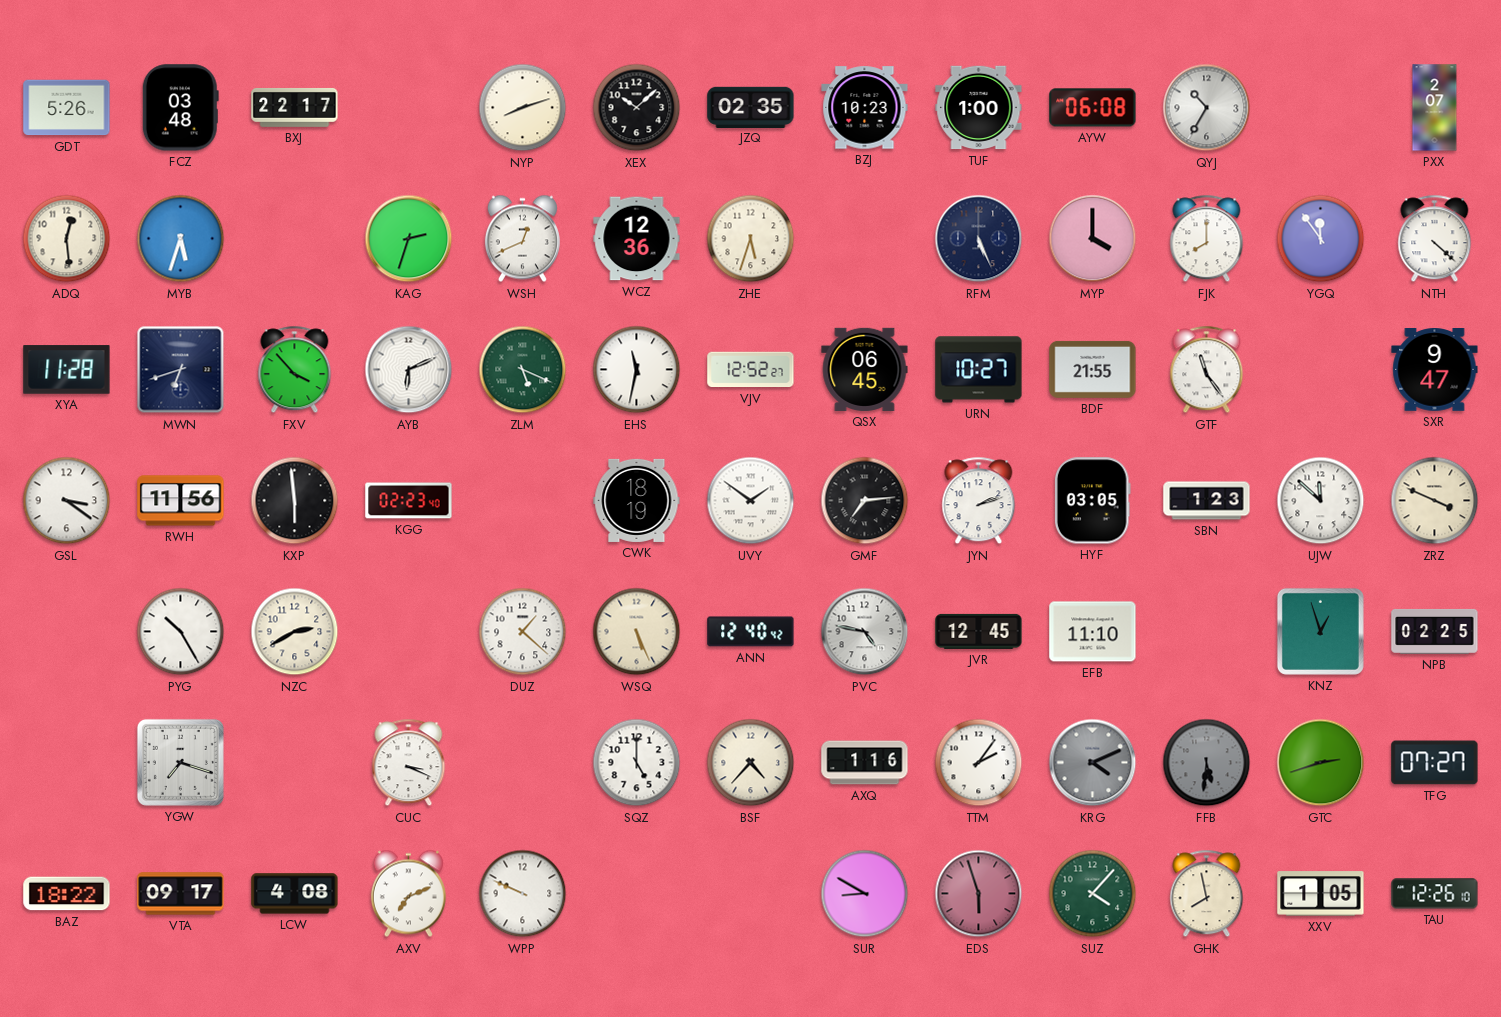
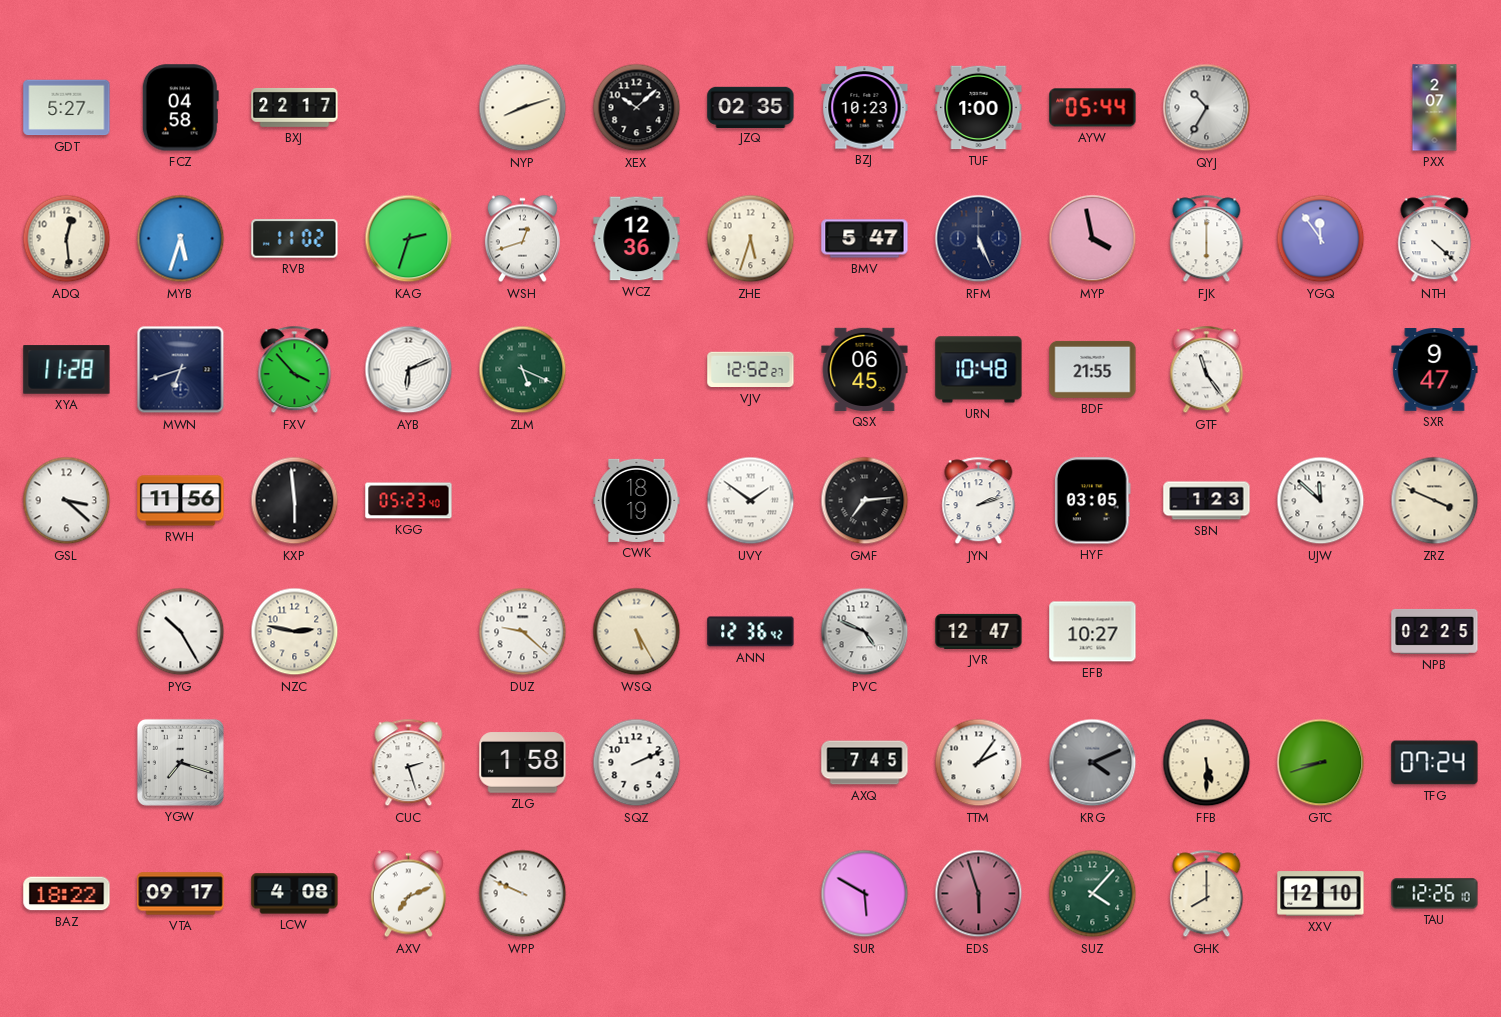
GDT: 5:26 -> 5:27 (67, 108)
FCZ: 03:48 -> 04:58 (180, 108)
AYW: 06:08 -> 05:44 (1093, 108)
RVB: none -> 11:02 (295, 239)
WSH: 12:41 -> 12:42 (522, 239)
BMV: none -> 5:47 (865, 239)
MYP: 4:00 -> 3:58 (1093, 239)
FJK: 8:00 -> 6:00 (1207, 239)
EHS: 11:32 -> none (637, 370)
URN: 10:27 -> 10:48 (979, 370)
GSL: 3:21 -> 3:22 (67, 501)
KGG: 02:23 -> 05:23 (409, 501)
NZC: 2:40 -> 2:47 (295, 632)
DUZ: 1:22 -> 9:22 (523, 632)
WSQ: 5:26 -> 5:25 (637, 632)
ANN: 12:40 -> 12:36 (751, 632)
PVC: 4:47 -> 4:49 (865, 632)
JVR: 12:45 -> 12:47 (979, 631)
EFB: 11:10 -> 10:27 (1093, 632)
KNZ: 12:57 -> none (1320, 631)
CUC: 3:19 -> 2:27 (409, 763)
ZLG: none -> 1:58 (523, 763)
SQZ: 5:00 -> 2:11 (637, 763)
BSF: 4:37 -> none (751, 763)
AXQ: 1:16 -> 7:45 (865, 763)
FFB: 5:31 -> 5:30 (1207, 763)
FFB dial: grey -> cream (1207, 763)
GTC: 2:42 -> 8:42 (1321, 763)
TFG: 07:27 -> 07:24 (1435, 763)
SUR: 8:50 -> 5:50 (865, 894)
GHK: 7:58 -> 8:00 (1207, 894)
XXV: 1:05 -> 12:10 (1321, 894)
